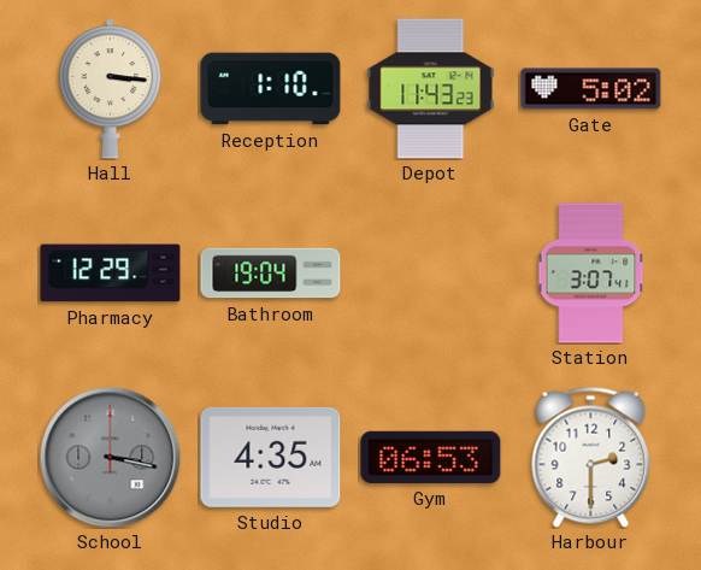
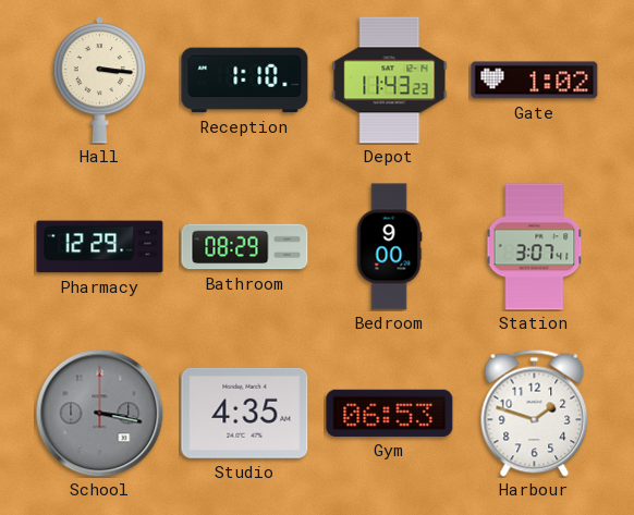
Gate: 5:02 -> 1:02 (535, 81)
Bathroom: 19:04 -> 08:29 (245, 247)
Bedroom: none -> 9:00 (389, 247)
Harbour: 2:30 -> 1:48 (535, 413)
